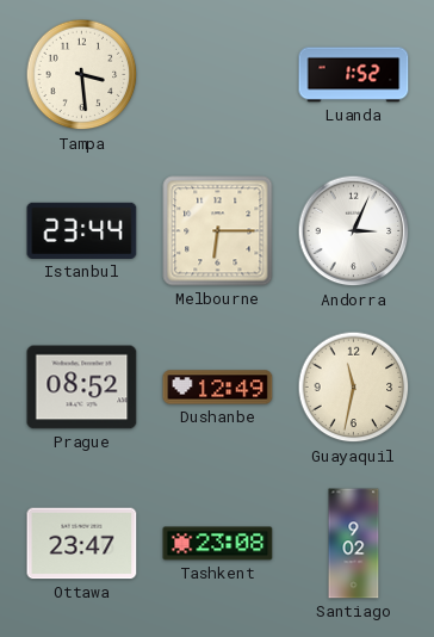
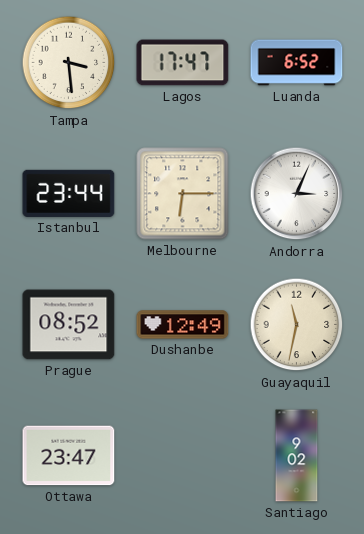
Lagos: none -> 17:47 (183, 63)
Luanda: 1:52 -> 6:52 (297, 63)
Tashkent: 23:08 -> none (218, 544)
